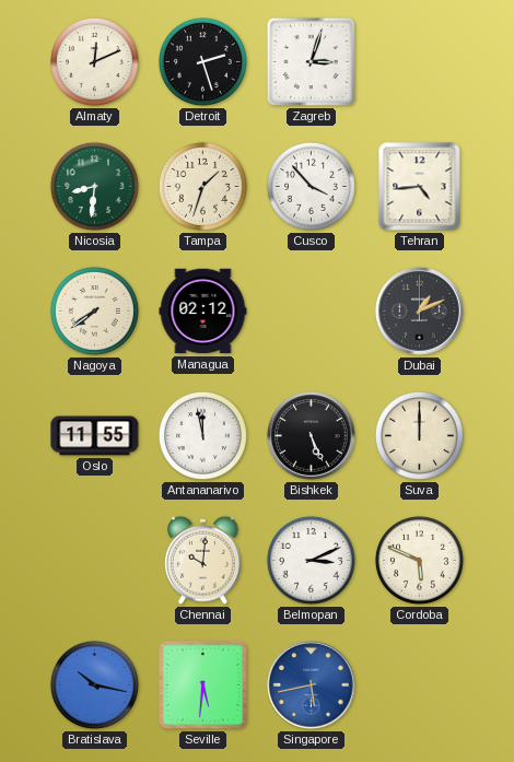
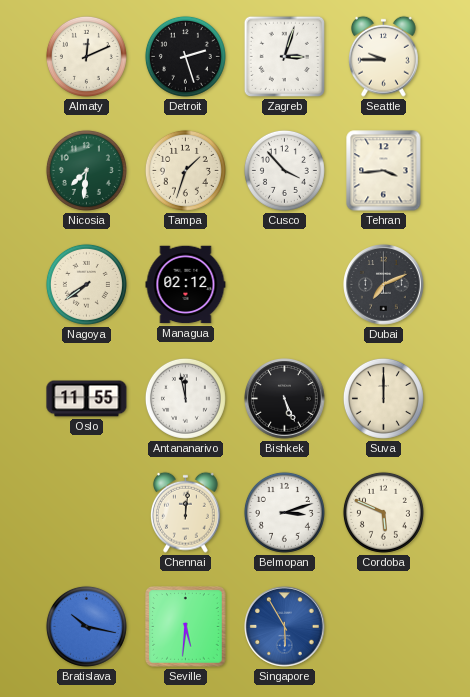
Seattle: none -> 9:45 (384, 56)
Nicosia: 8:31 -> 7:31 (86, 170)
Tehran: 4:44 -> 3:44 (384, 171)
Dubai: 1:11 -> 7:11 (384, 285)
Chennai: 10:01 -> 12:01 (186, 512)
Belmopan: 3:11 -> 3:12 (284, 512)
Singapore: 5:43 -> 5:55 (285, 627)
